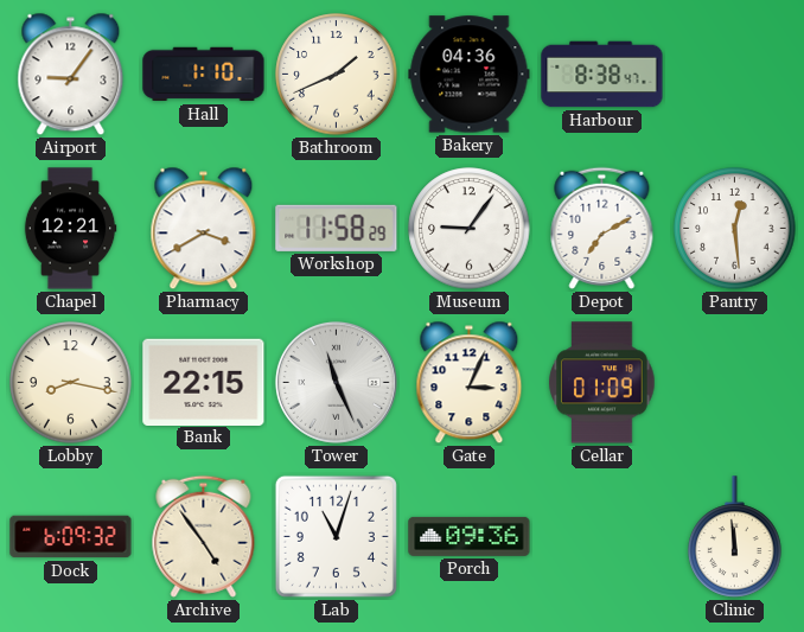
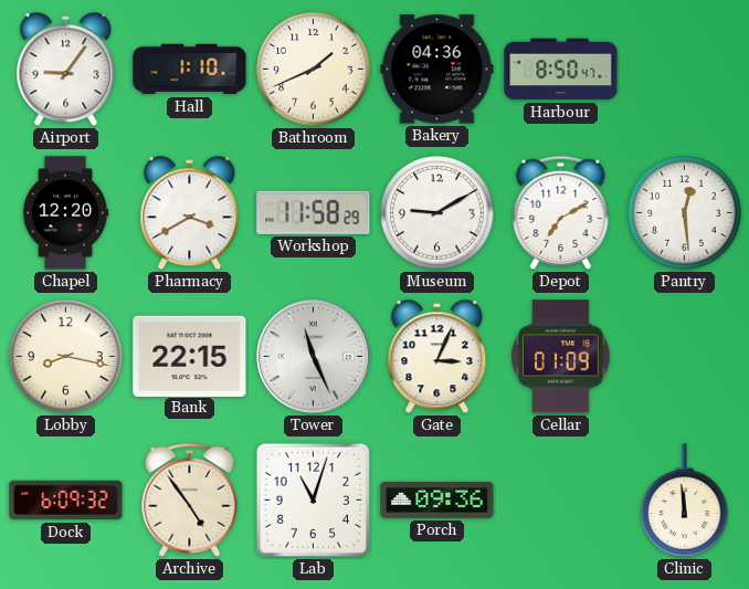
Harbour: 8:38 -> 8:50 (561, 70)
Chapel: 12:21 -> 12:20 (65, 213)
Museum: 9:06 -> 9:10 (437, 213)
